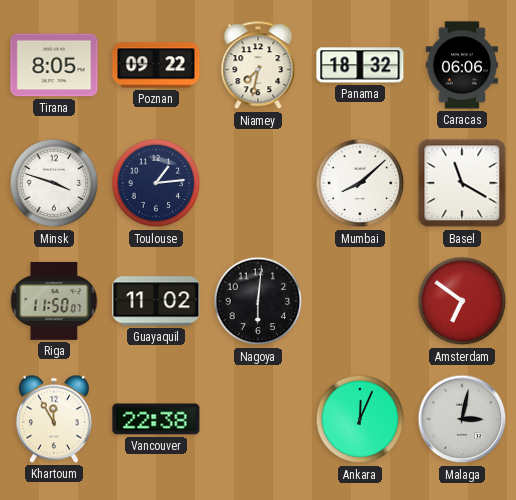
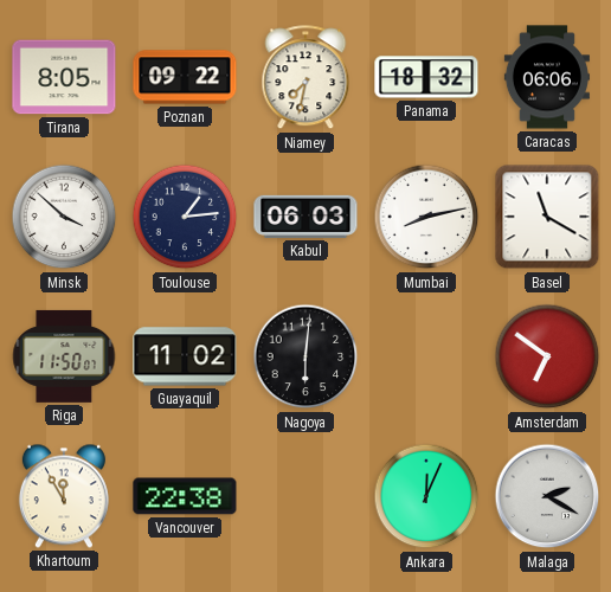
Minsk: 3:48 -> 3:52 (64, 217)
Kabul: none -> 06:03 (305, 217)
Mumbai: 8:08 -> 8:13 (426, 217)
Malaga: 3:02 -> 2:20 (547, 496)
